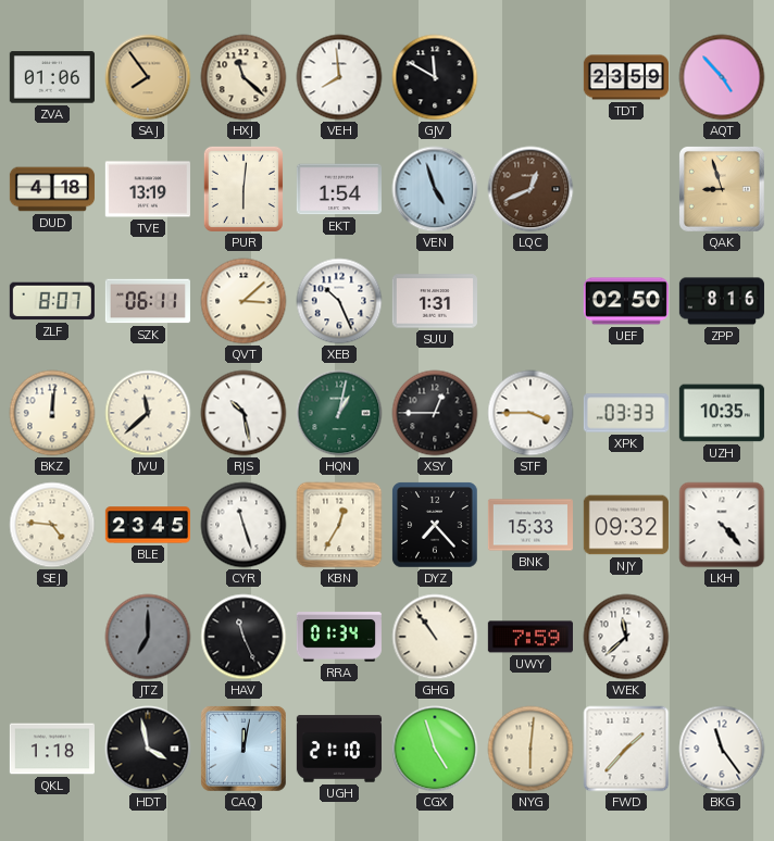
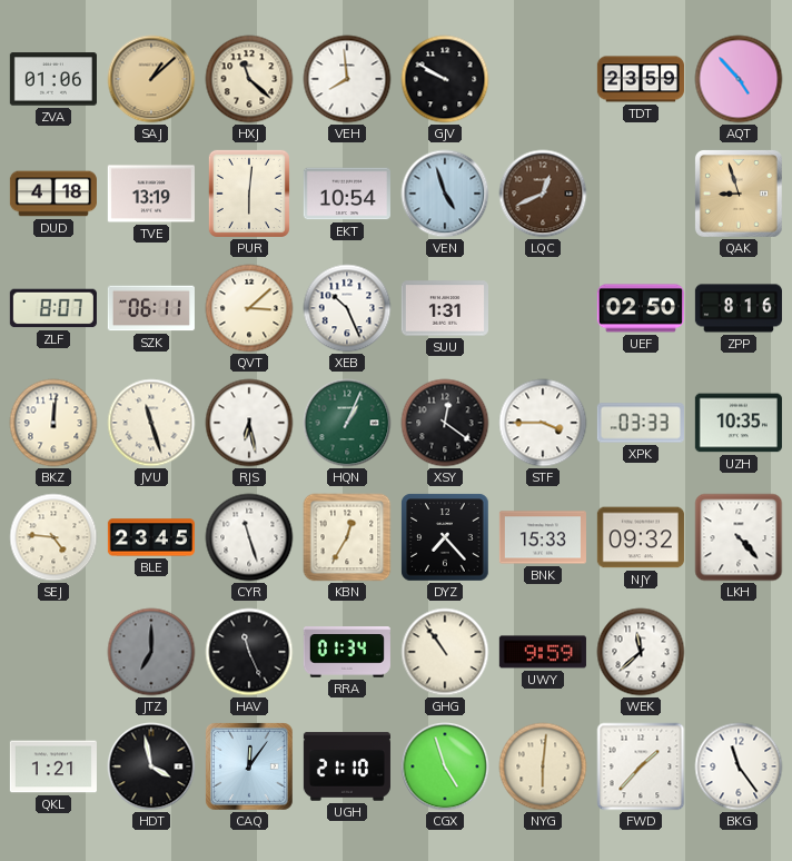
SAJ: 7:54 -> 1:08 (151, 79)
GJV: 11:50 -> 9:50 (445, 79)
EKT: 1:54 -> 10:54 (347, 194)
JVU: 11:38 -> 11:27 (151, 423)
RJS: 10:28 -> 6:28 (249, 423)
HQN: 1:02 -> 1:04 (347, 423)
XSY: 12:45 -> 12:21 (445, 423)
UWY: 7:59 -> 9:59 (543, 652)
QKL: 1:18 -> 1:21 (53, 766)
CAQ: 12:02 -> 12:06 (249, 766)
